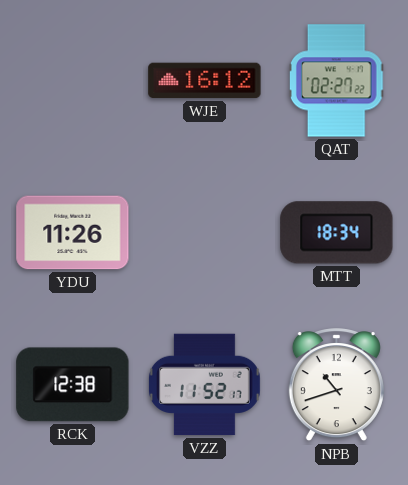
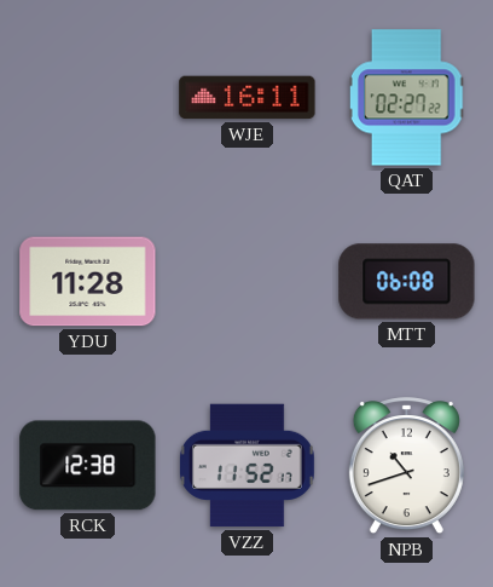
WJE: 16:12 -> 16:11 (248, 98)
YDU: 11:26 -> 11:28 (88, 282)
MTT: 18:34 -> 06:08 (407, 282)
